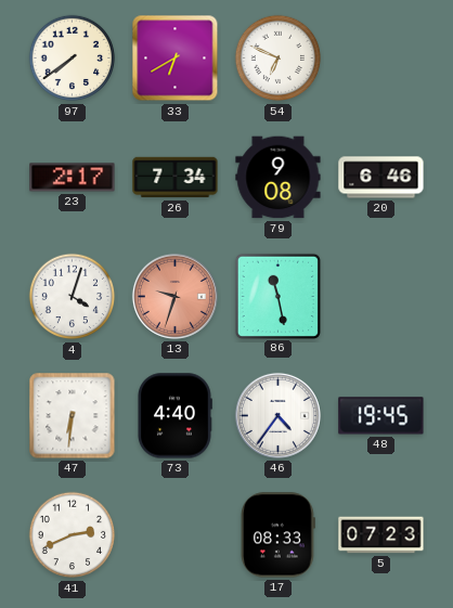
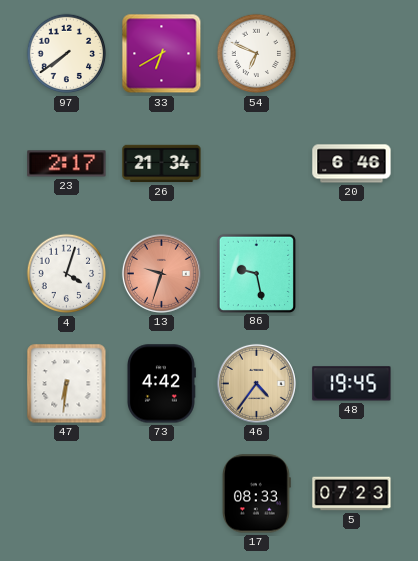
26: 7:34 -> 21:34 (162, 164)
79: 9:08 -> none (279, 178)
86: 11:28 -> 9:28 (256, 273)
73: 4:40 -> 4:42 (161, 384)
46 dial: white -> champagne (256, 383)
41: 2:41 -> none (73, 535)
